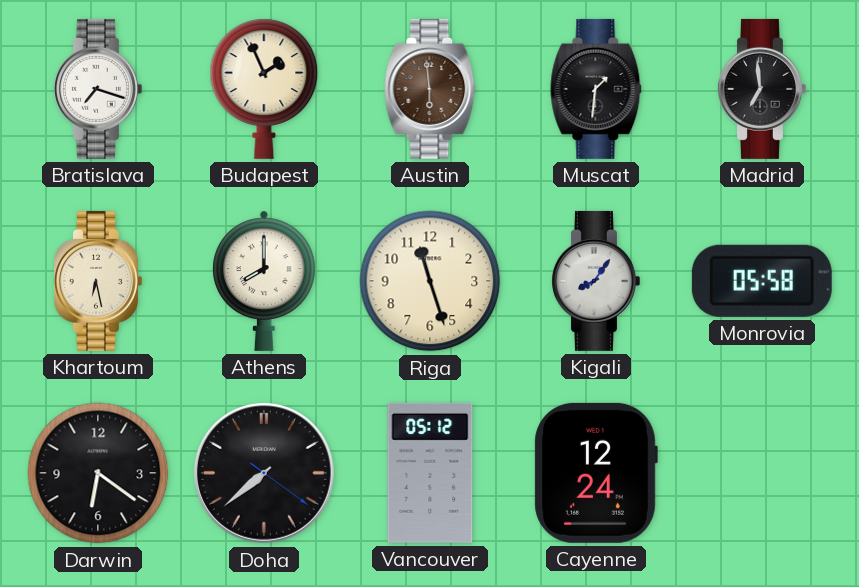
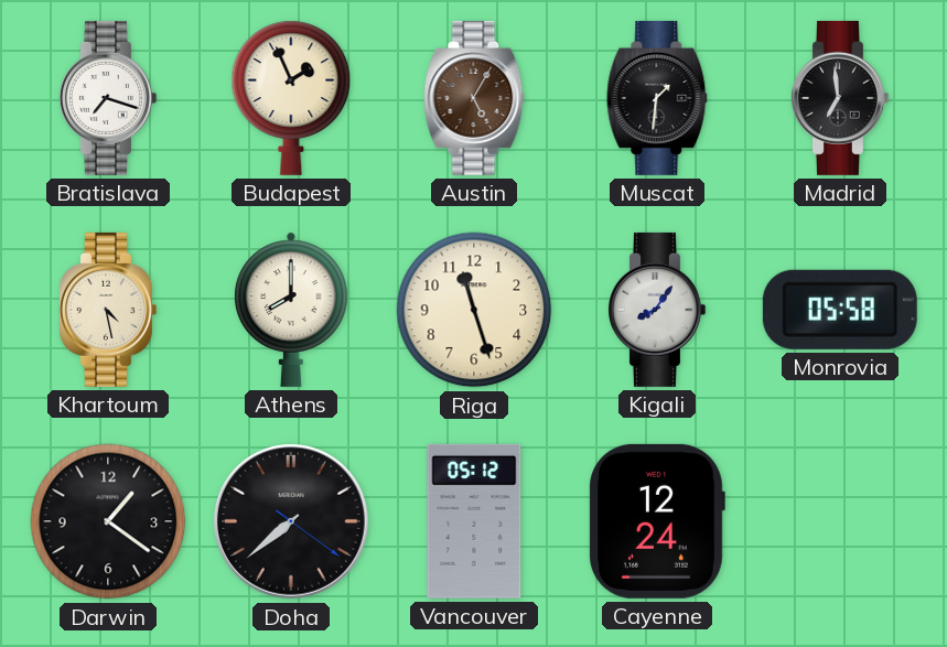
Austin: 5:59 -> 5:05 (474, 98)
Khartoum: 6:28 -> 4:28 (108, 310)
Darwin: 6:21 -> 1:21 (108, 521)
